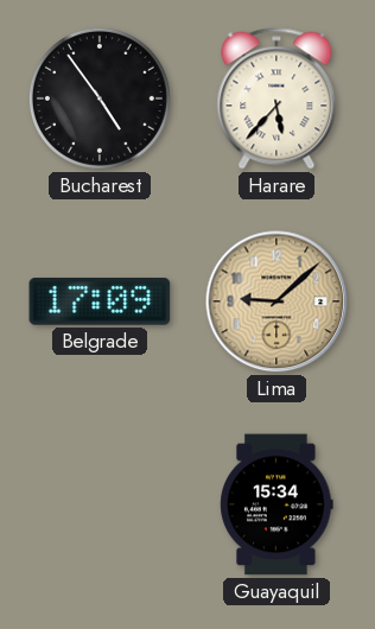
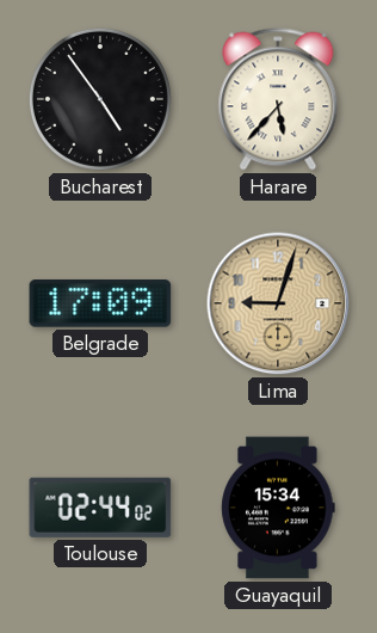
Lima: 9:08 -> 9:03 (278, 303)
Toulouse: none -> 02:44 (100, 508)
